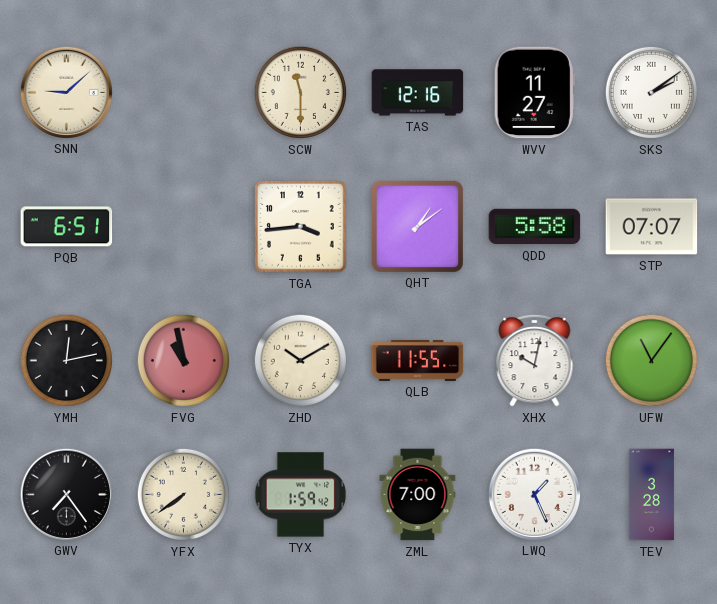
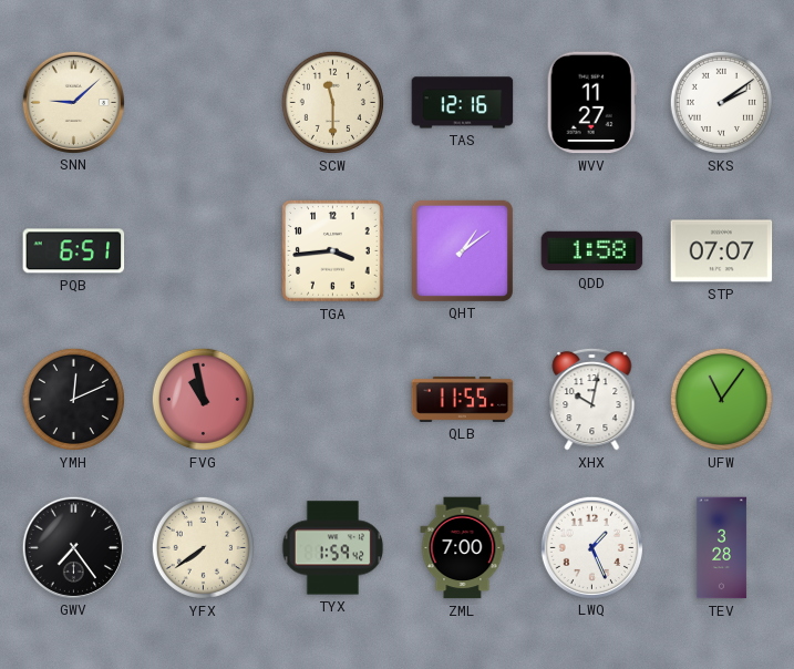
QDD: 5:58 -> 1:58 (592, 251)
YMH: 12:13 -> 12:11 (73, 399)
ZHD: 10:10 -> none (300, 360)
